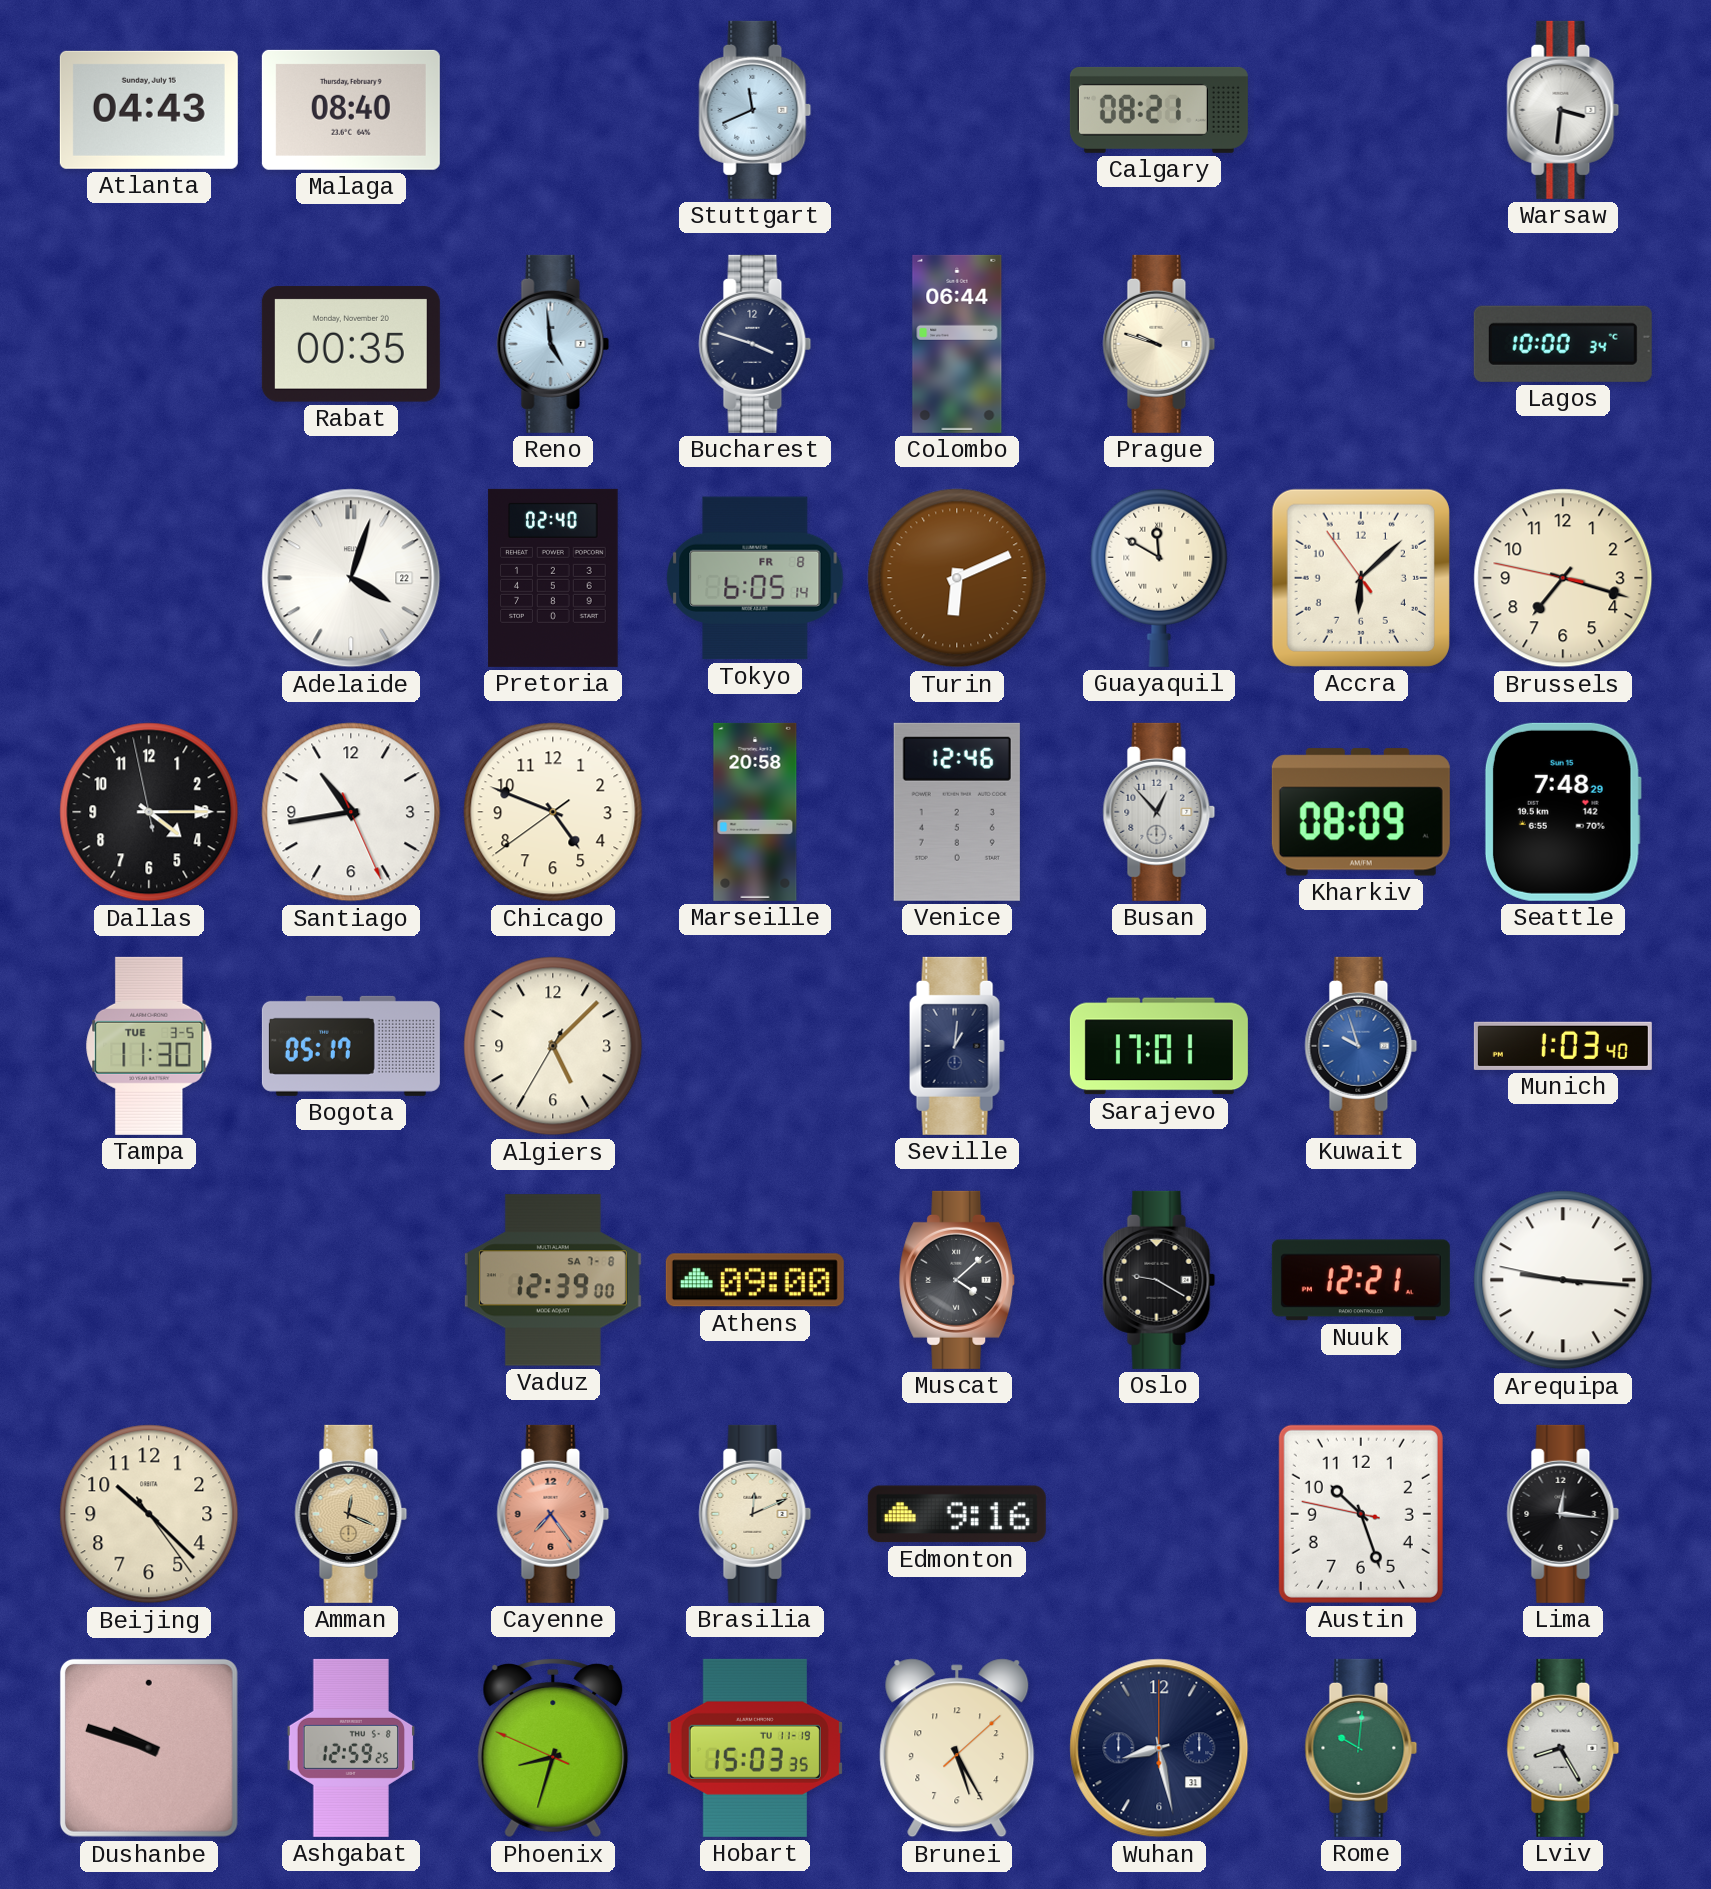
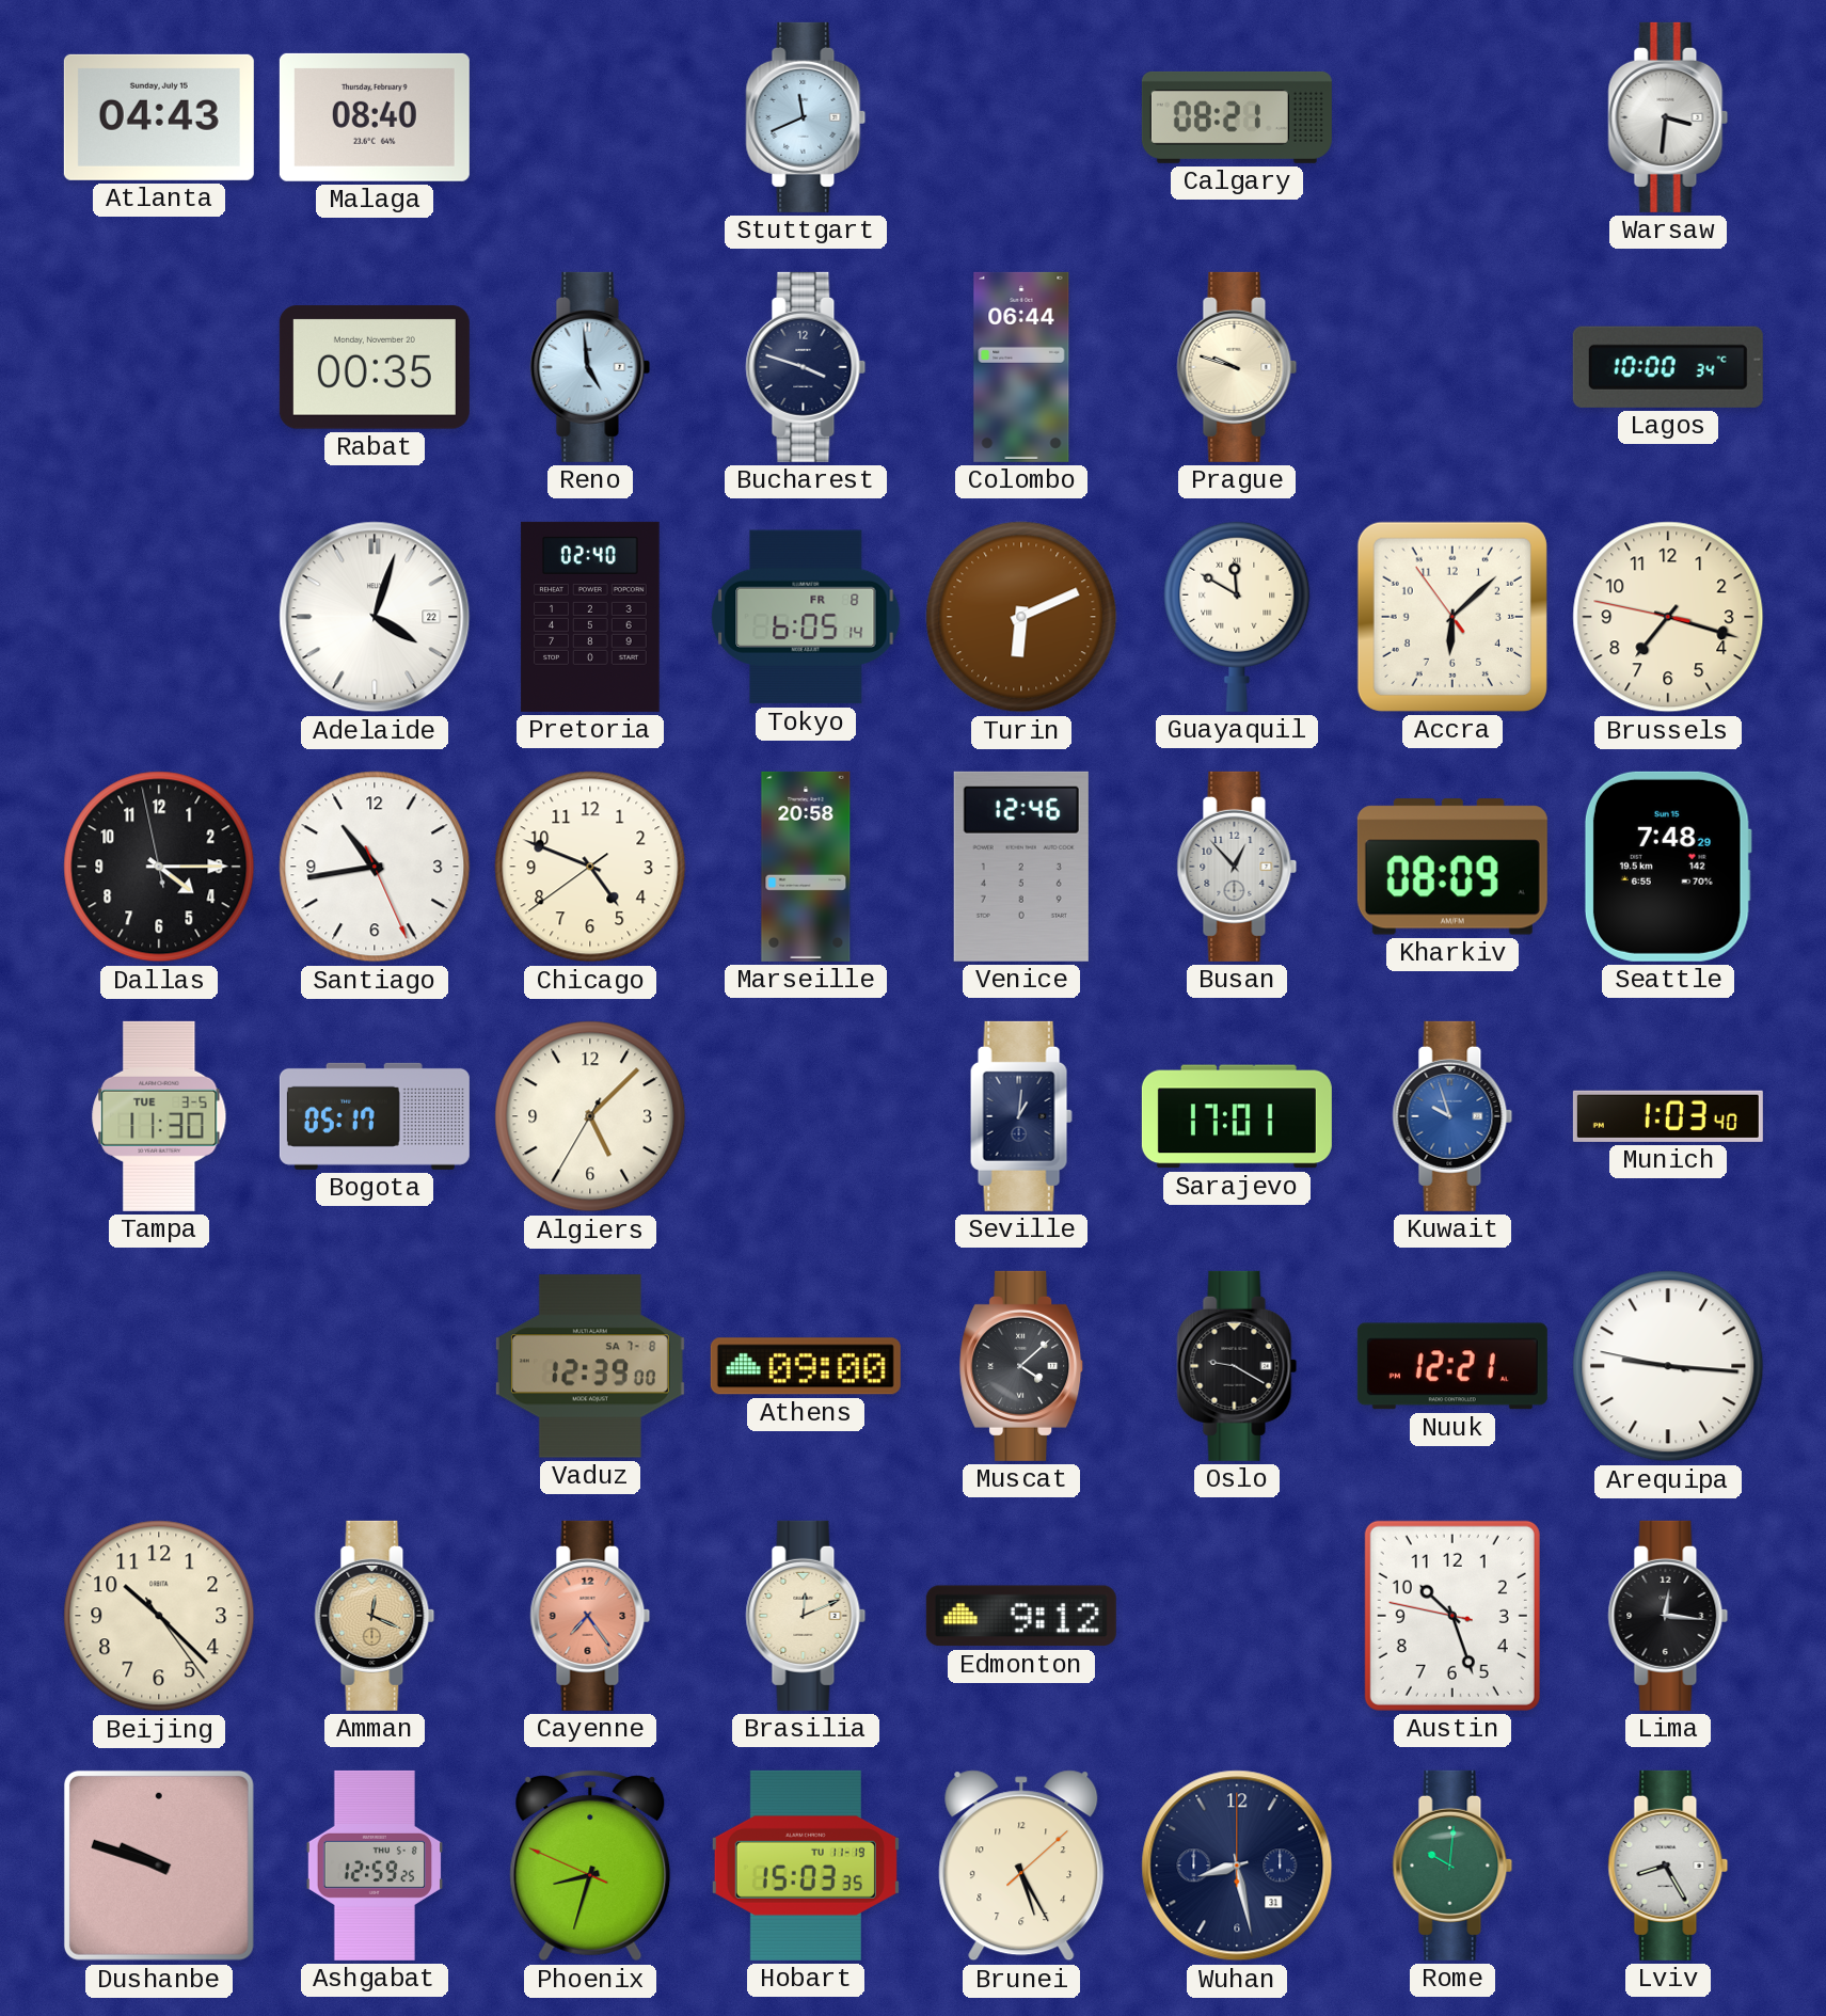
Edmonton: 9:16 -> 9:12 (1021, 1616)
